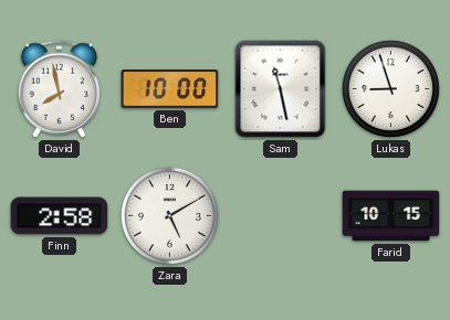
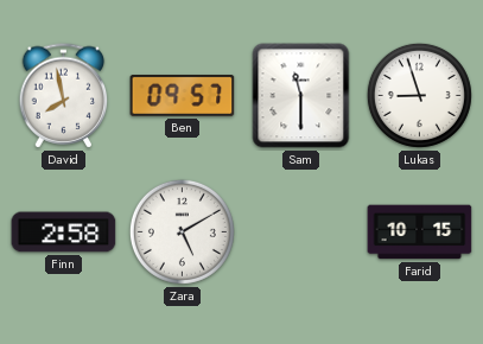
Ben: 10:00 -> 09:57 (183, 96)
Sam: 11:28 -> 11:30 (301, 96)
